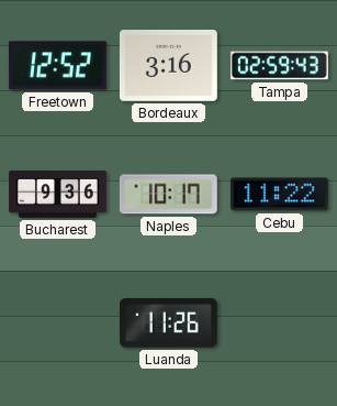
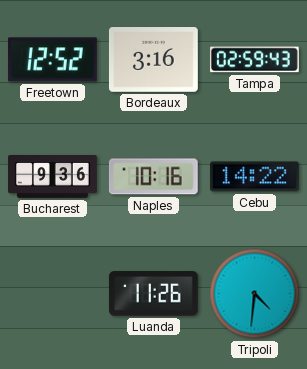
Naples: 10:17 -> 10:16 (153, 177)
Cebu: 11:22 -> 14:22 (254, 177)
Tripoli: none -> 4:31 (255, 294)
